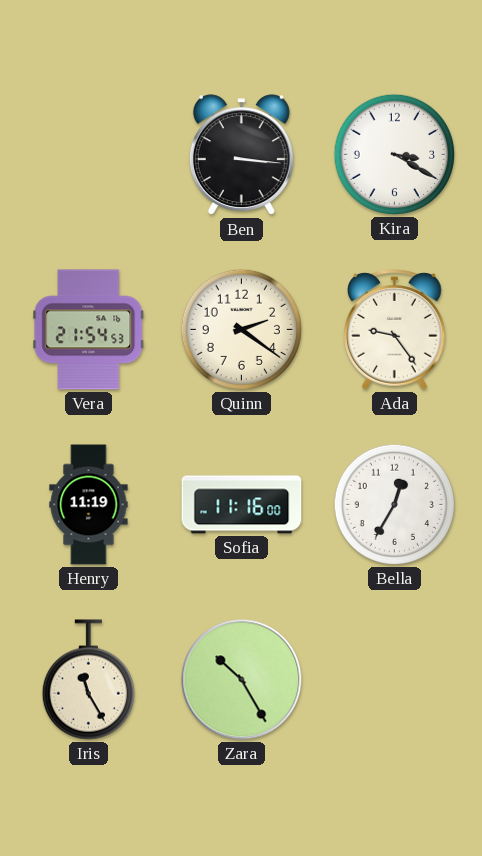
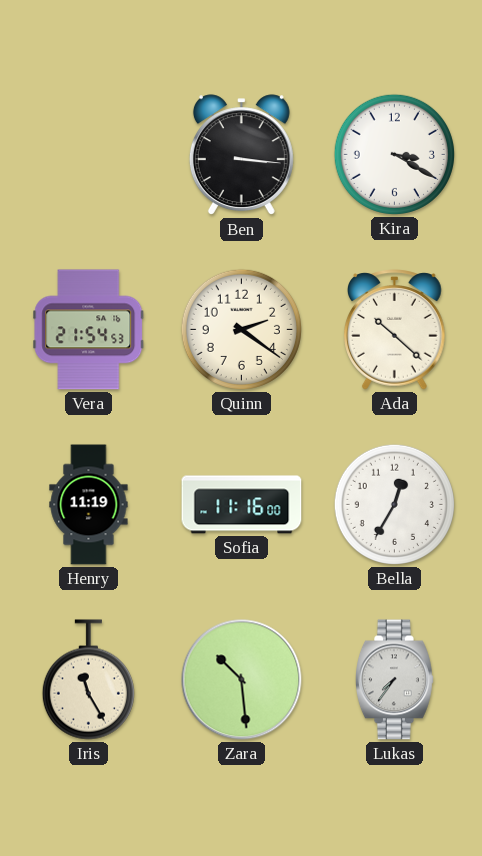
Ada: 9:24 -> 10:22 (395, 330)
Zara: 10:25 -> 10:29 (242, 680)
Lukas: none -> 7:36 (395, 680)
